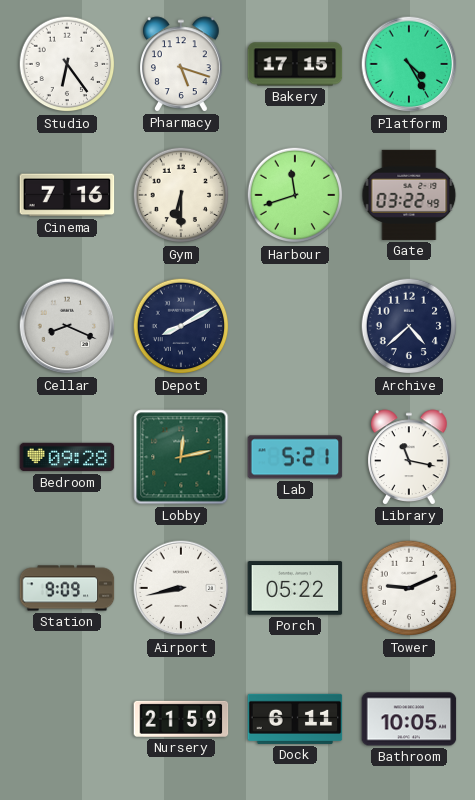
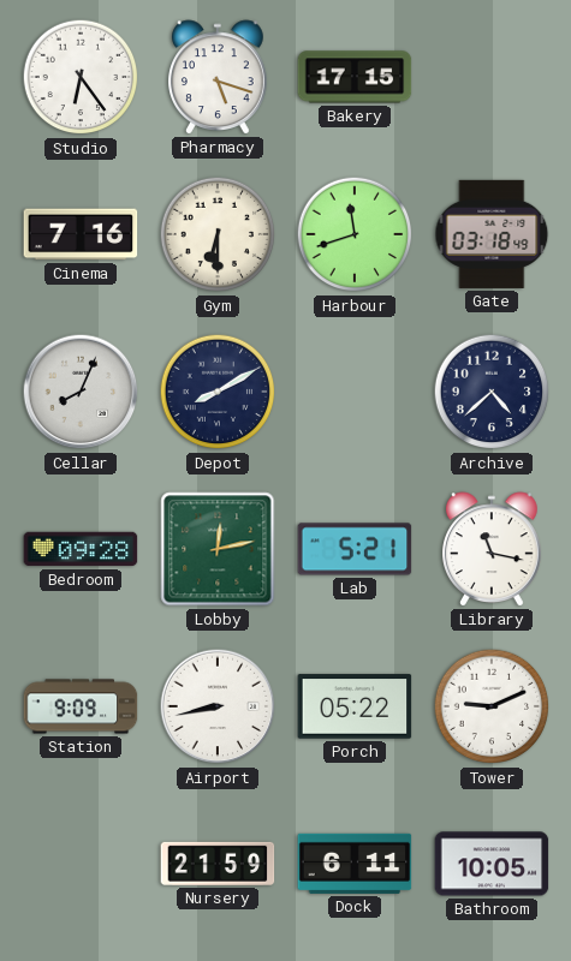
Platform: 4:25 -> none (409, 64)
Gate: 03:22 -> 03:18 (492, 234)
Cellar: 8:19 -> 8:04 (81, 392)
